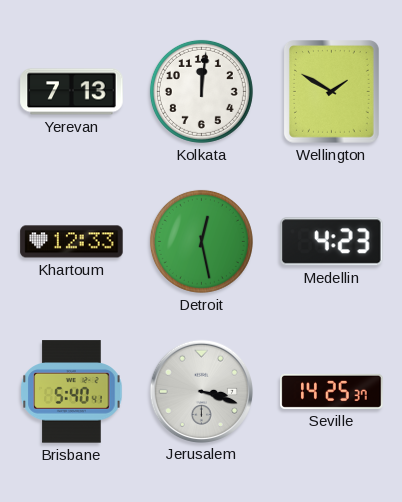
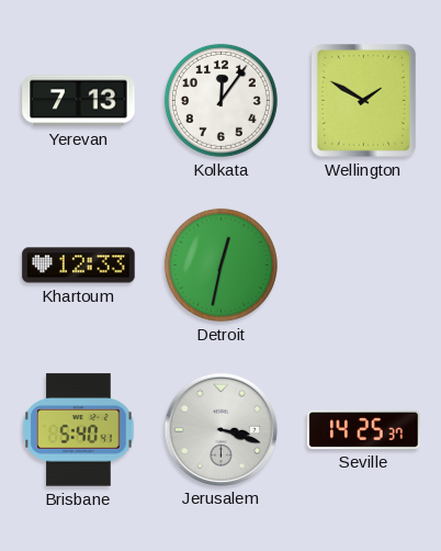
Kolkata: 12:01 -> 12:06 (220, 100)
Detroit: 12:28 -> 12:32 (220, 265)
Medellin: 4:23 -> none (332, 242)
